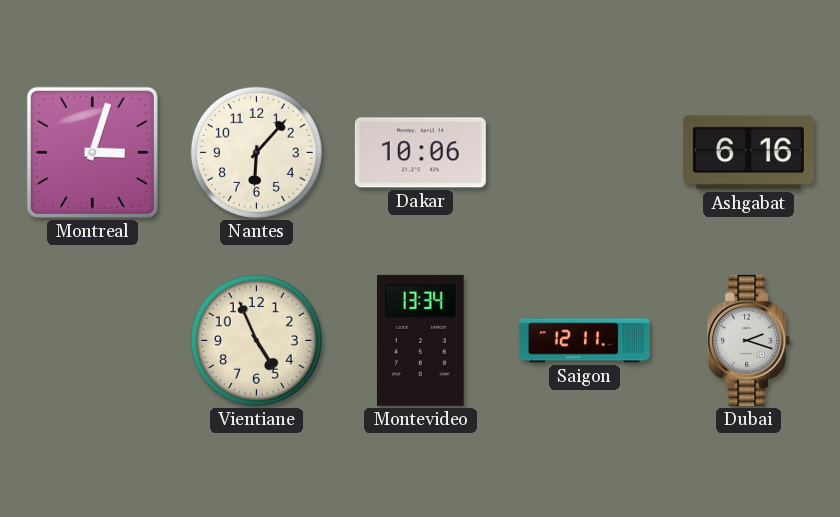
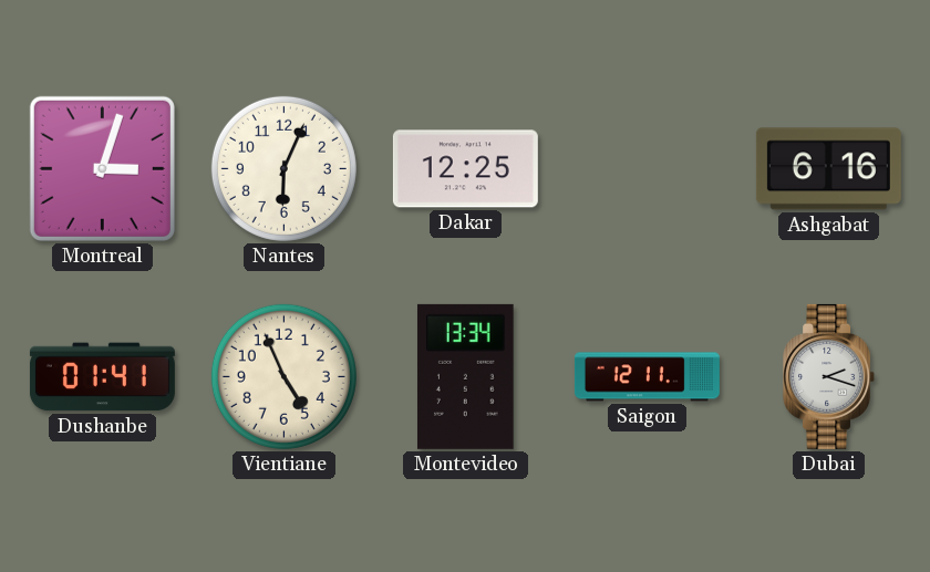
Nantes: 6:07 -> 6:04 (283, 168)
Dakar: 10:06 -> 12:25 (465, 169)
Dushanbe: none -> 01:41 (102, 377)
